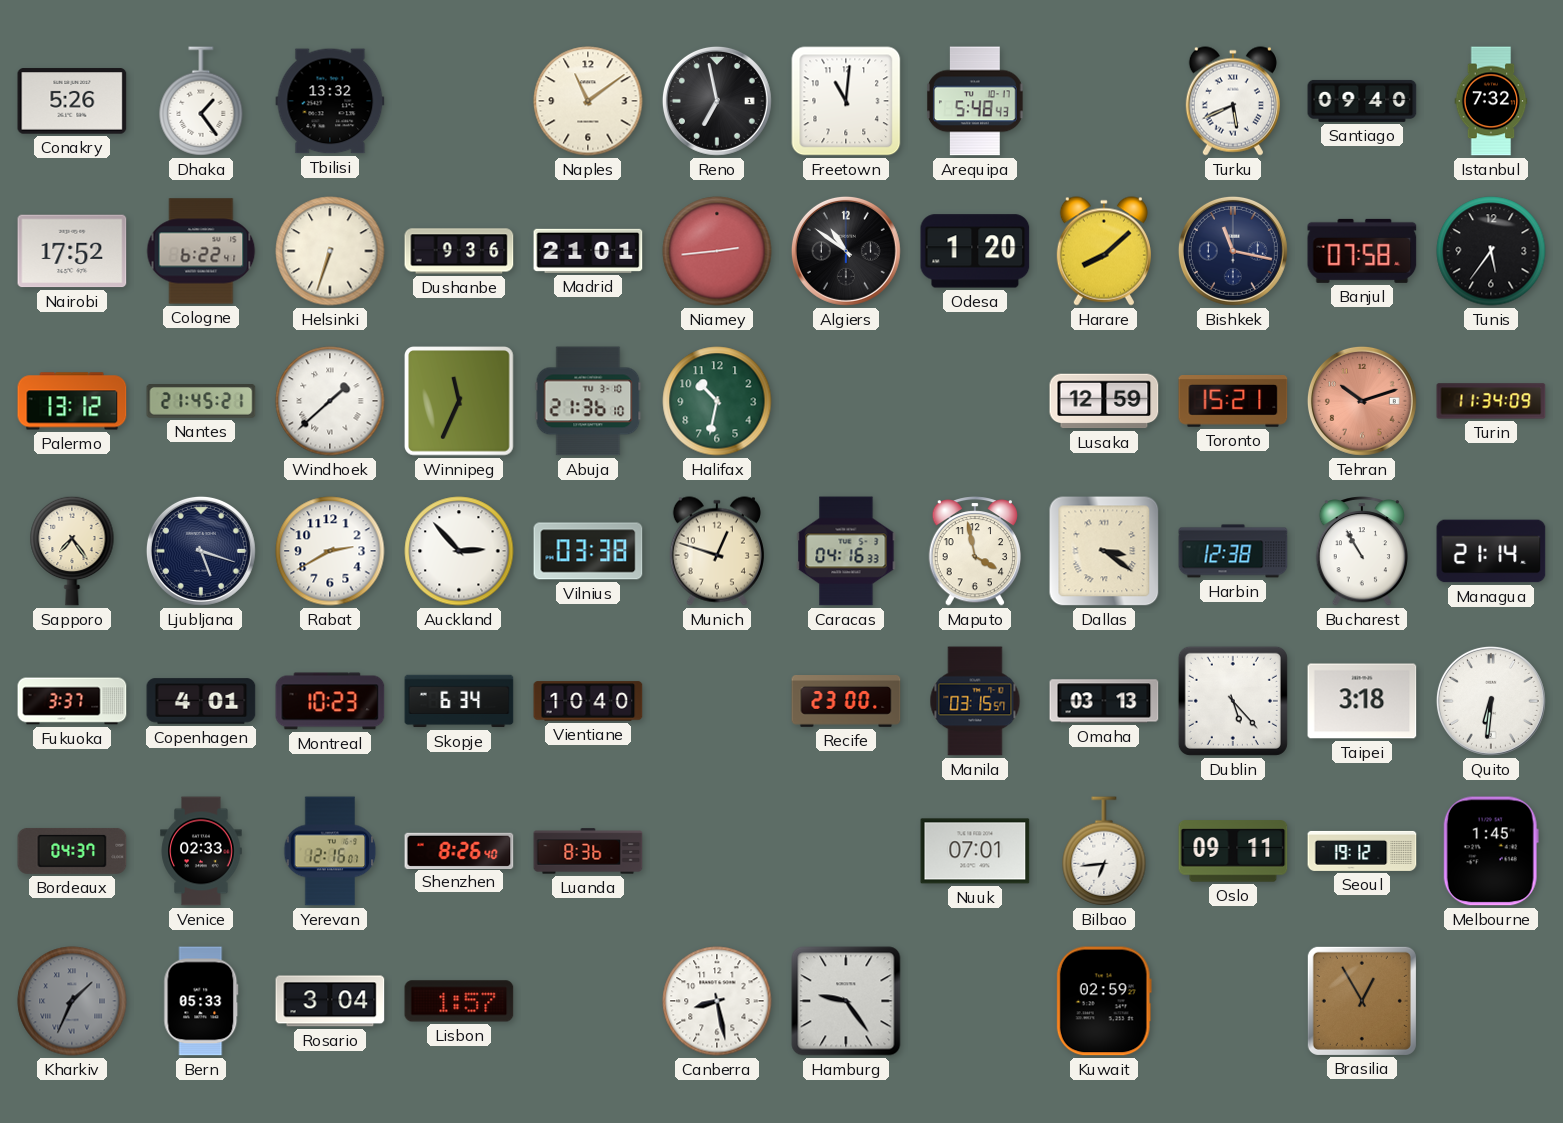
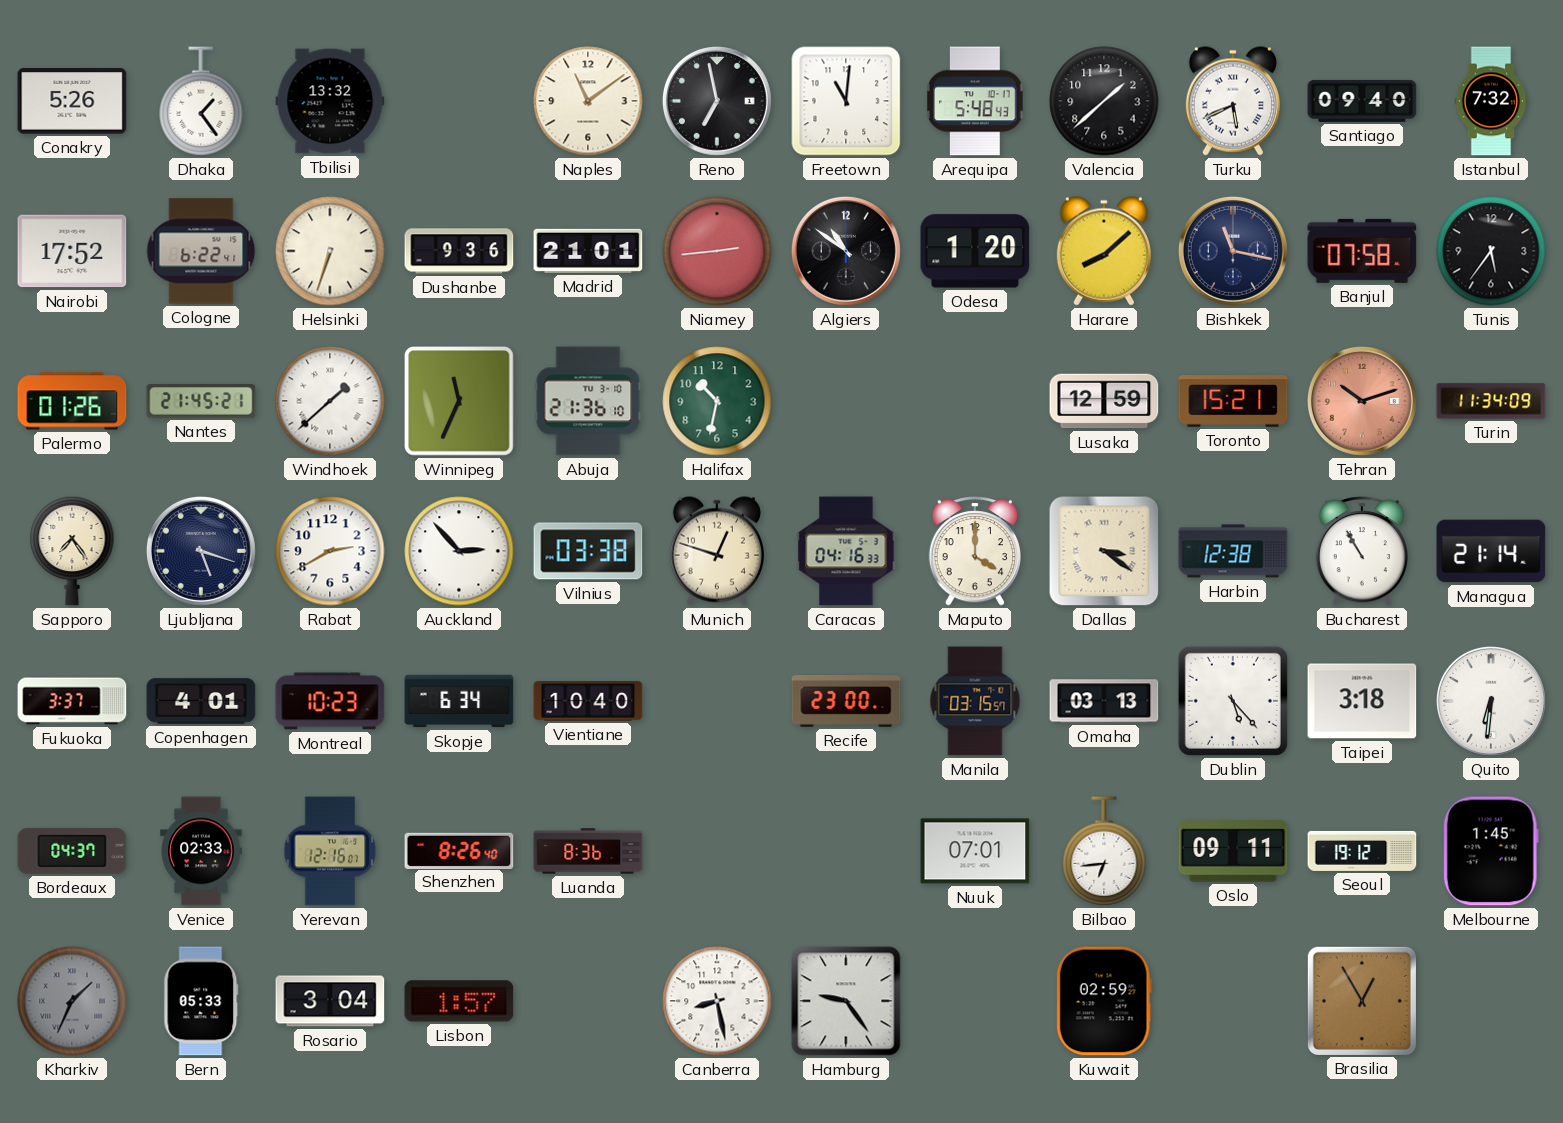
Valencia: none -> 1:38 (1104, 101)
Palermo: 13:12 -> 01:26 (72, 401)
Maputo: 3:58 -> 4:00 (974, 551)
